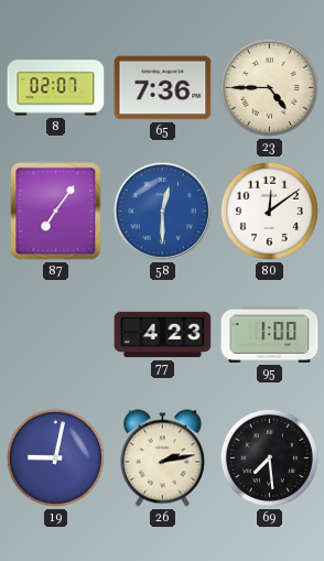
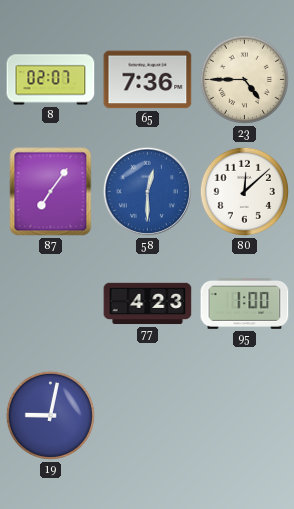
80: 12:09 -> 12:08 (244, 191)
26: 2:13 -> none (162, 458)
69: 7:29 -> none (269, 457)
